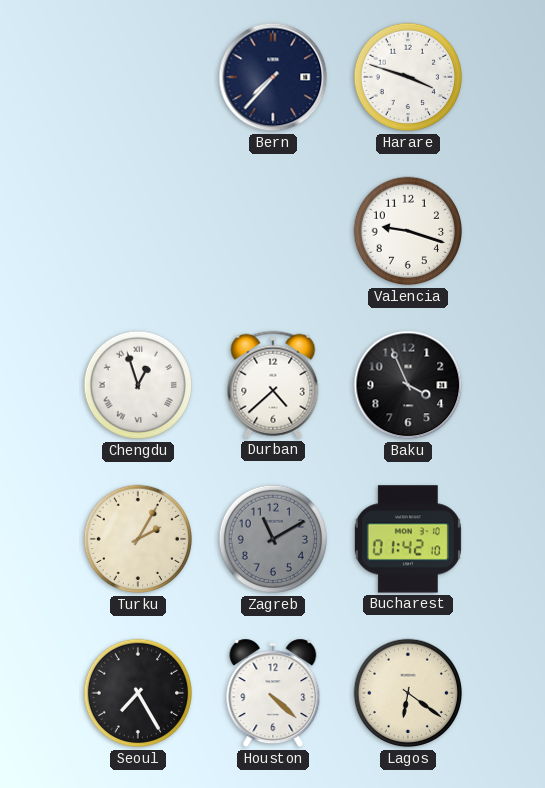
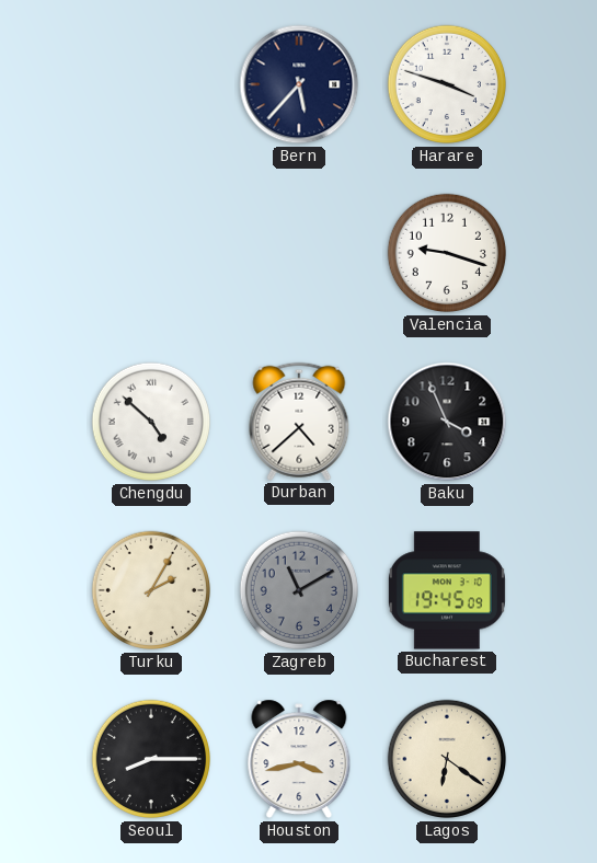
Bern: 7:37 -> 5:37 (299, 84)
Chengdu: 12:57 -> 4:52 (151, 422)
Bucharest: 01:42 -> 19:45 (447, 590)
Seoul: 7:25 -> 8:15 (151, 759)
Houston: 4:22 -> 3:43 (299, 759)
